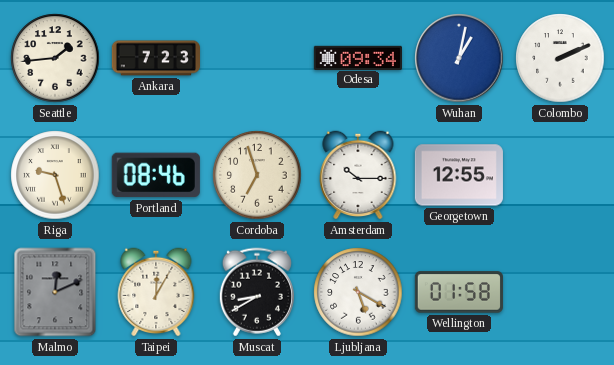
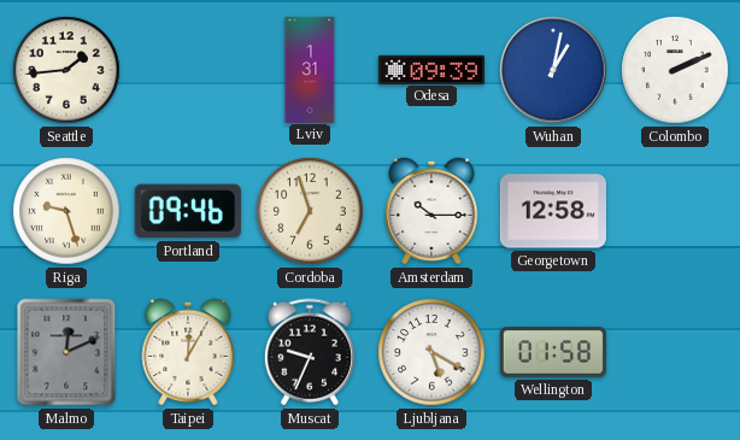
Ankara: 7:23 -> none (156, 58)
Lviv: none -> 1:31 (310, 69)
Odesa: 09:34 -> 09:39 (431, 69)
Portland: 08:46 -> 09:46 (188, 211)
Georgetown: 12:55 -> 12:58 (553, 211)
Muscat: 8:40 -> 9:34 (310, 352)
